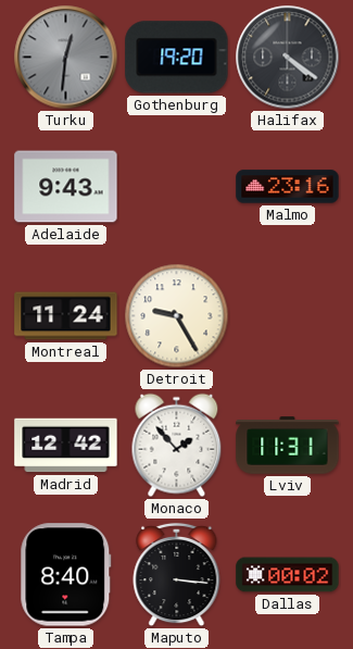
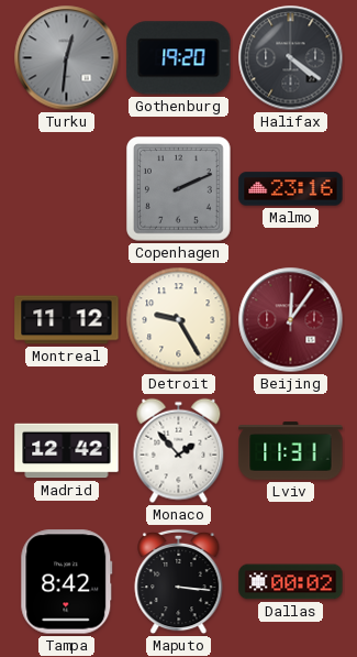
Adelaide: 9:43 -> none (66, 187)
Copenhagen: none -> 2:11 (179, 189)
Montreal: 11:24 -> 11:12 (67, 320)
Beijing: none -> 12:06 (291, 320)
Tampa: 8:40 -> 8:42 (67, 582)
